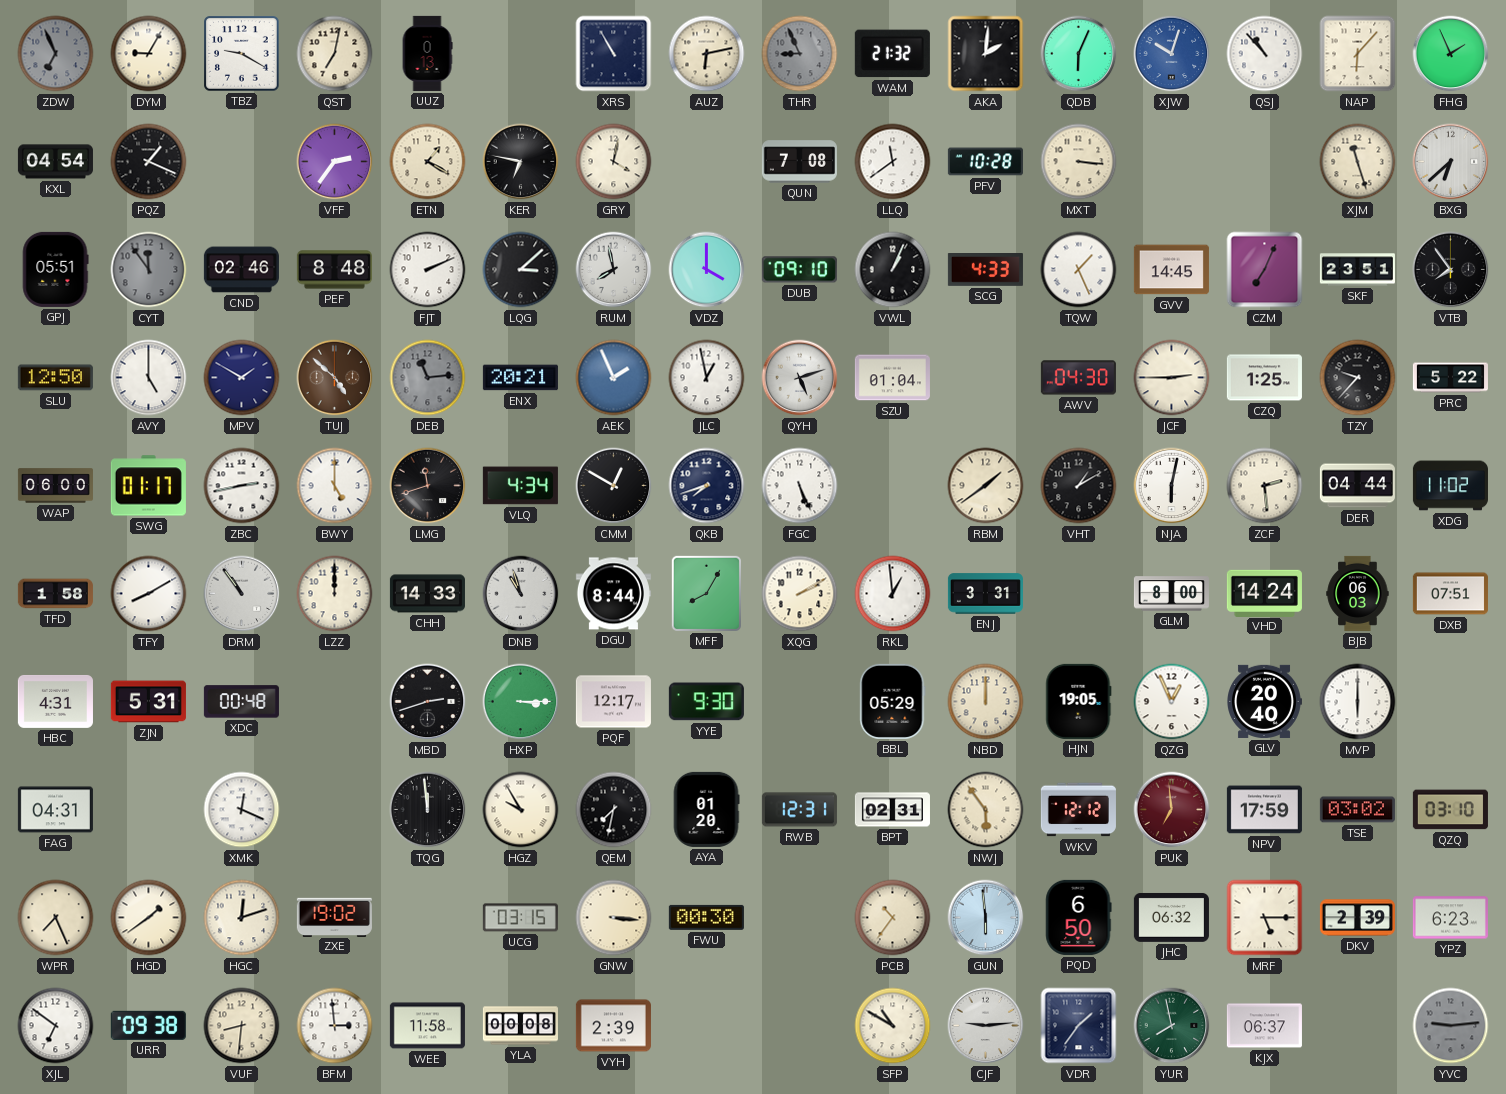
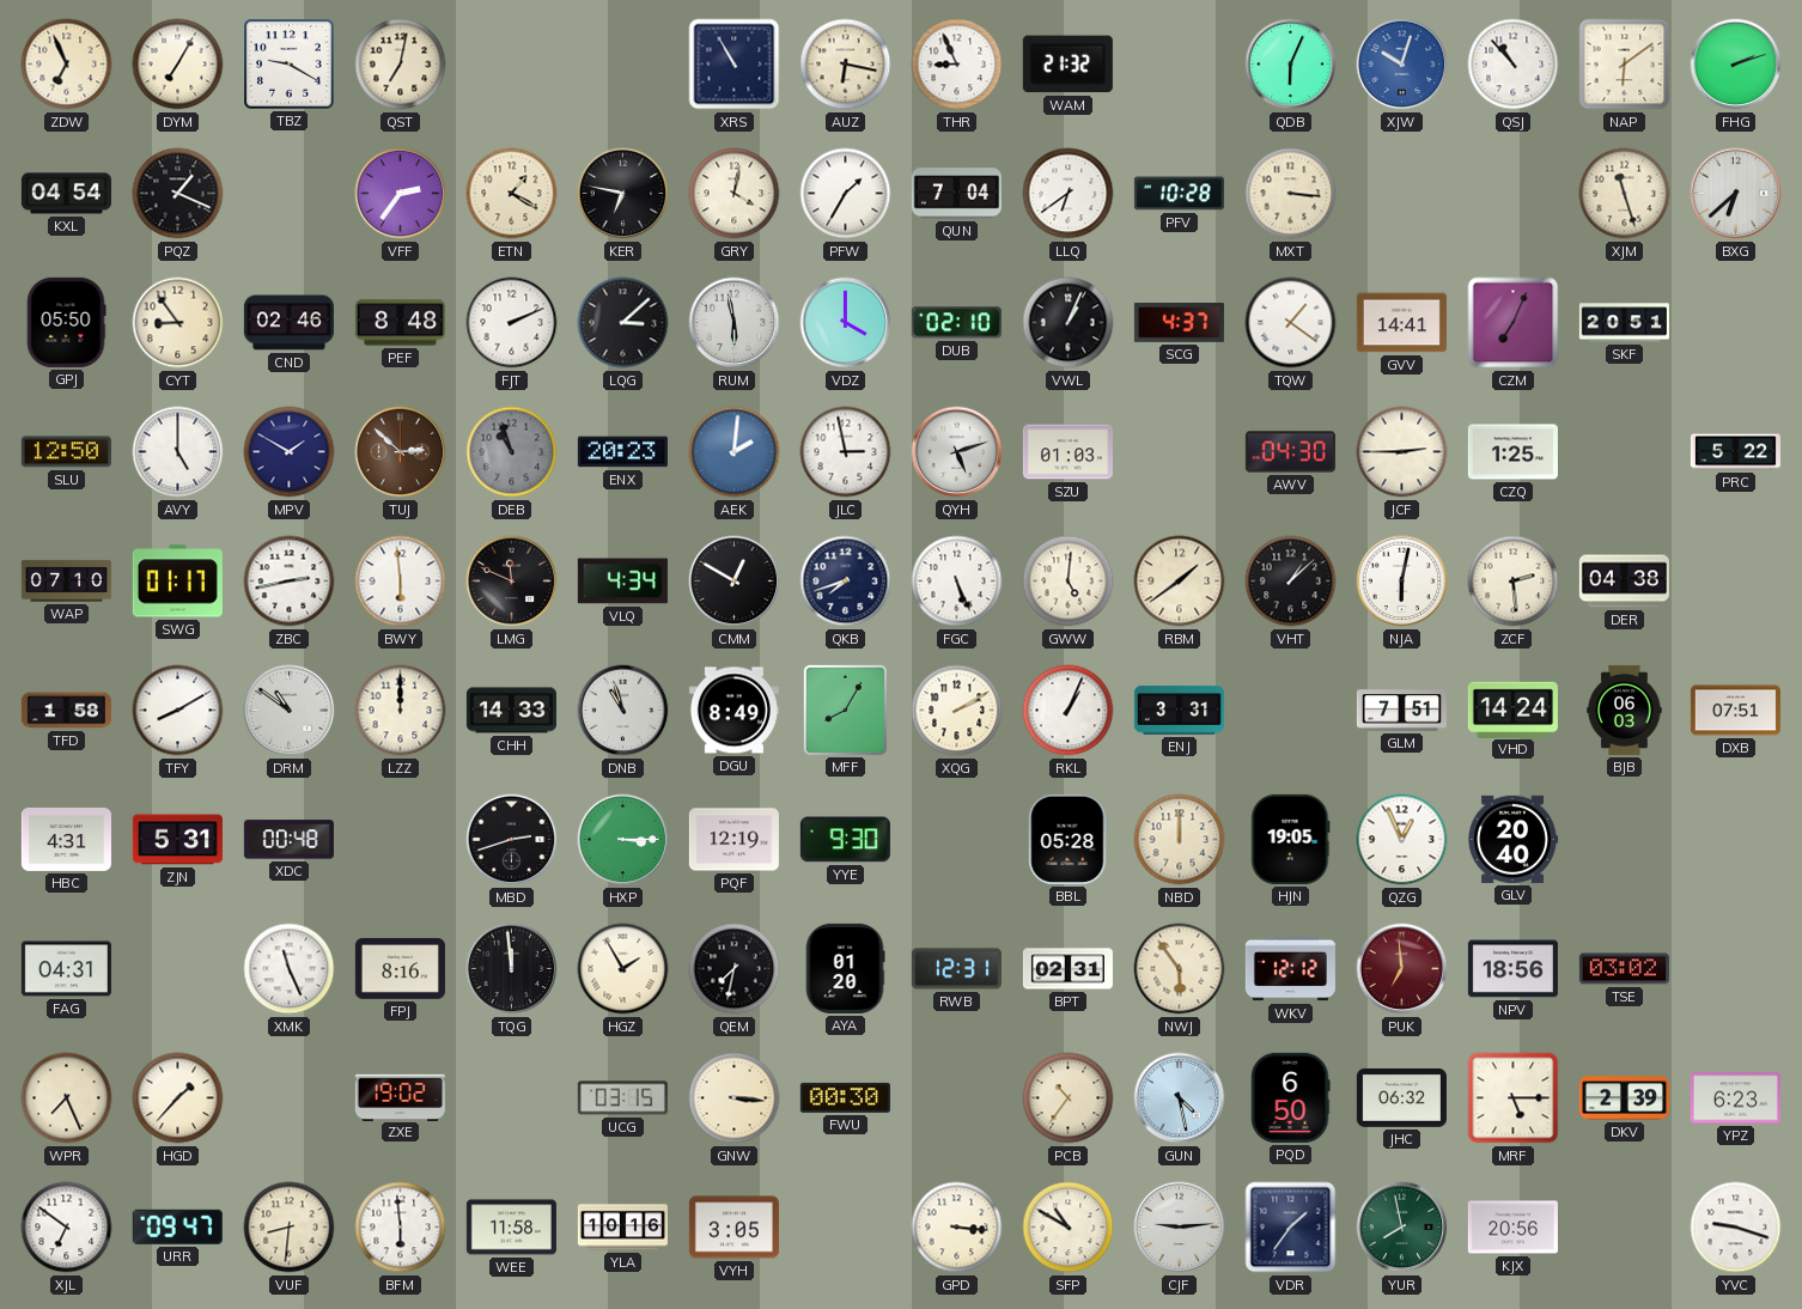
ZDW dial: grey -> cream (67, 65)
DYM: 9:05 -> 7:05 (178, 65)
UUZ: 0:13 -> none (427, 53)
AUZ: 6:13 -> 6:17 (846, 65)
THR dial: grey -> white (957, 65)
AKA: 2:01 -> none (986, 54)
NAP: 6:07 -> 6:09 (1625, 65)
FHG: 1:56 -> 2:12 (1736, 65)
PFW: none -> 1:35 (846, 194)
QUN: 7:08 -> 7:04 (956, 194)
LLQ: 11:39 -> 6:39 (1069, 194)
GPJ: 05:51 -> 05:50 (66, 322)
CYT: 11:54 -> 8:54 (178, 323)
CYT dial: grey -> cream (178, 323)
RUM: 7:58 -> 5:58 (735, 323)
DUB: 09:10 -> 02:10 (956, 323)
SCG: 4:33 -> 4:37 (1179, 323)
TQW: 1:26 -> 1:21 (1291, 323)
GVV: 14:45 -> 14:41 (1401, 323)
SKF: 23:51 -> 20:51 (1624, 323)
VTB: 7:54 -> none (1451, 270)
TUJ: 4:52 -> 2:52 (401, 452)
DEB: 11:14 -> 10:57 (512, 452)
ENX: 20:21 -> 20:23 (622, 452)
AEK: 1:56 -> 2:01 (735, 452)
JLC: 12:58 -> 2:58 (846, 452)
SZU: 01:04 -> 01:03 (1067, 452)
TZY: 9:37 -> none (1358, 378)
WAP: 06:00 -> 07:10 (66, 582)
BWY: 5:00 -> 5:59 (401, 582)
LMG: 11:42 -> 11:49 (512, 582)
GWW: none -> 5:01 (1069, 582)
VHT: 1:10 -> 1:08 (1291, 582)
DER: 04:44 -> 04:38 (1624, 582)
XDG: 11:02 -> none (1450, 486)
DRM: 10:54 -> 10:51 (290, 711)
DGU: 8:44 -> 8:49 (733, 711)
RKL: 12:59 -> 1:04 (1069, 711)
GLM: 8:00 -> 7:51 (1401, 711)
PQF: 12:17 -> 12:19 (733, 840)
BBL: 05:29 -> 05:28 (1069, 839)
MVP: 6:00 -> none (1358, 702)
XMK: 12:19 -> 11:26 (290, 969)
FPJ: none -> 8:16 (400, 969)
HGZ: 9:55 -> 1:55 (623, 969)
NPV: 17:59 -> 18:56 (1512, 969)
QZQ: 03:10 -> none (1450, 810)
HGD: 1:39 -> 1:37 (178, 1098)
HGC: 12:12 -> none (242, 918)
GUN: 5:59 -> 4:28 (1180, 1098)
URR: 09:38 -> 09:47 (177, 1226)
BFM: 2:59 -> 5:59 (401, 1228)
YLA: 00:08 -> 10:16 (622, 1228)
VYH: 2:39 -> 3:05 (733, 1228)
GPD: none -> 3:16 (957, 1228)
KJX: 06:37 -> 20:56 (1512, 1228)
YVC: 9:14 -> 9:18 (1736, 1228)
YVC dial: grey -> white (1736, 1228)
